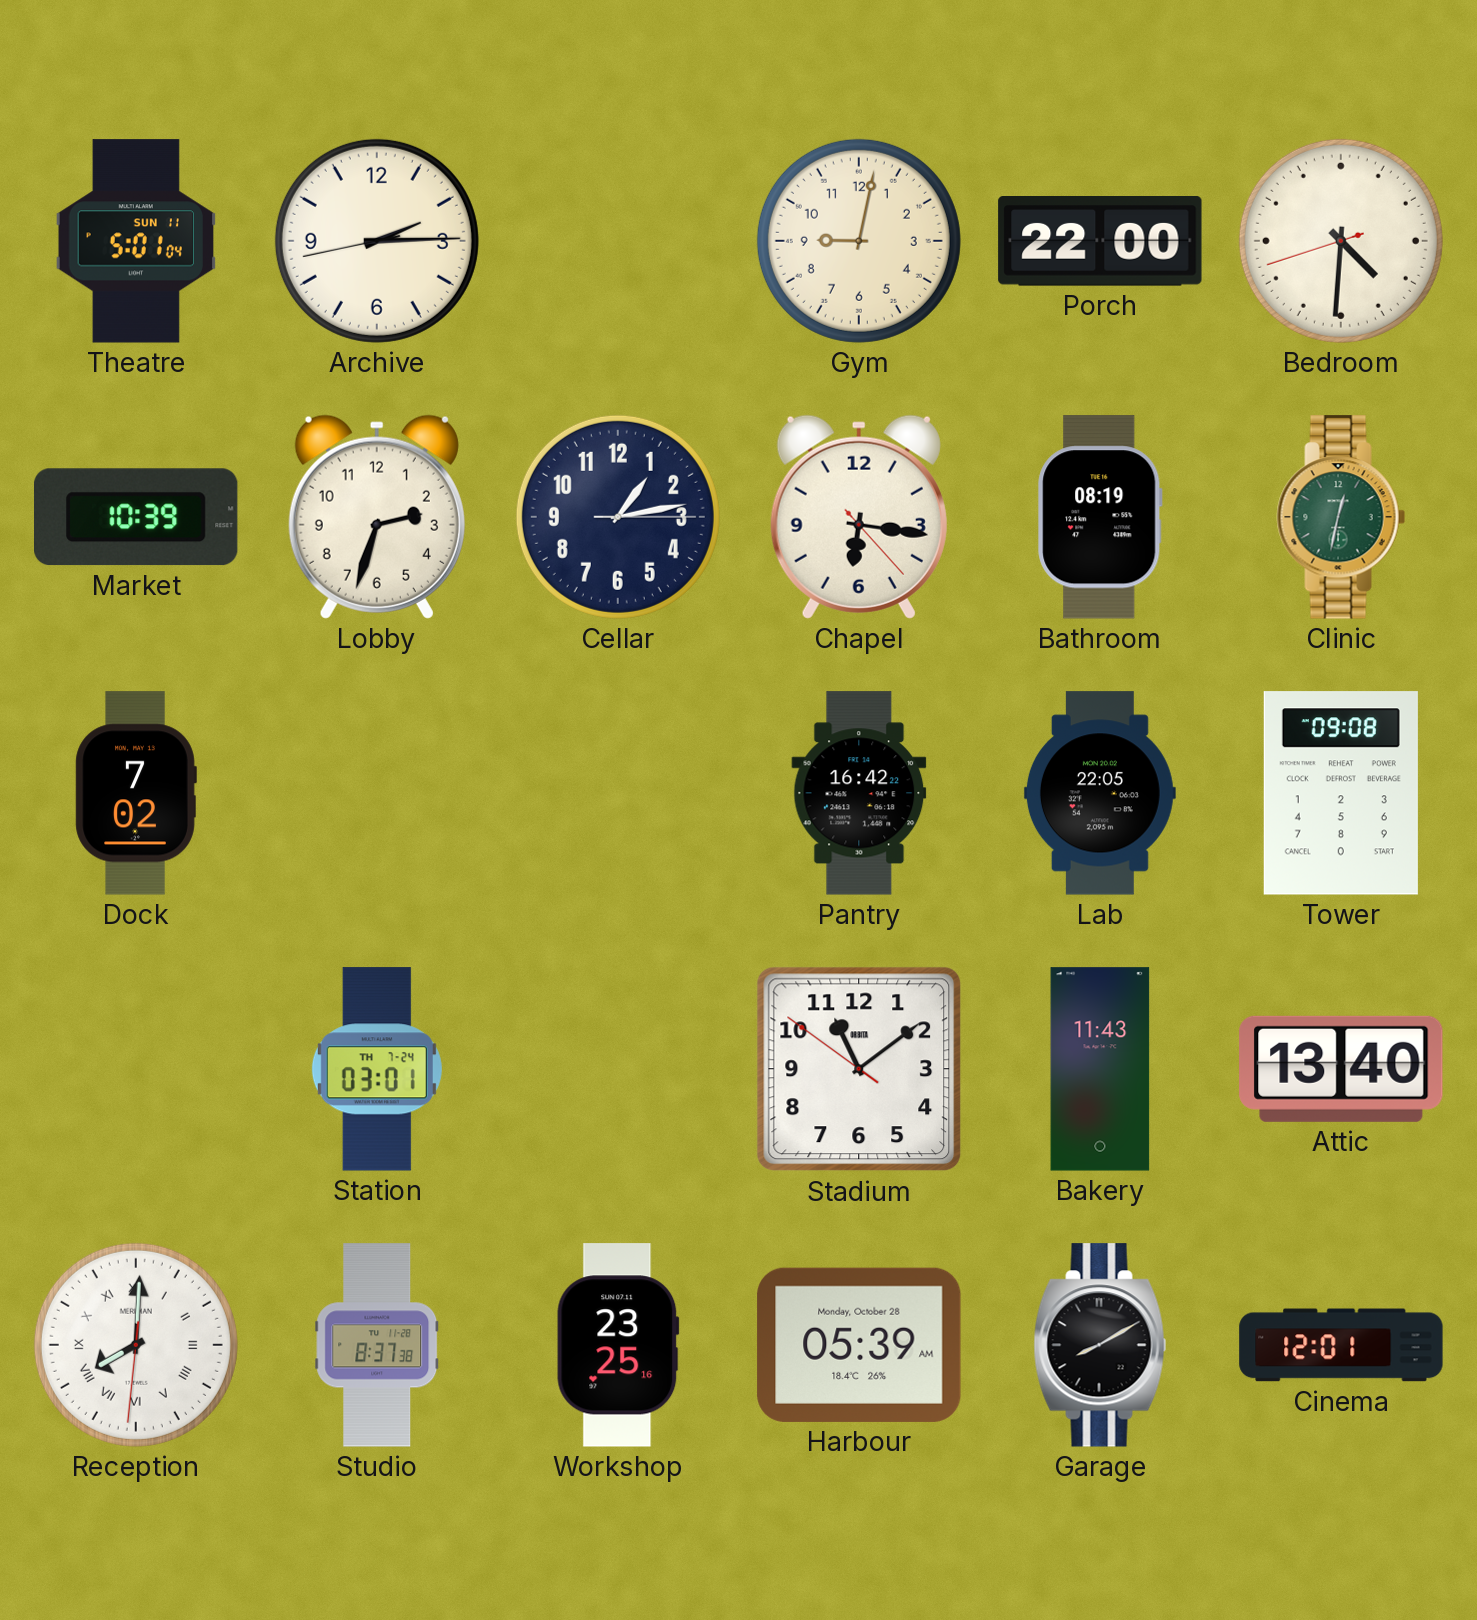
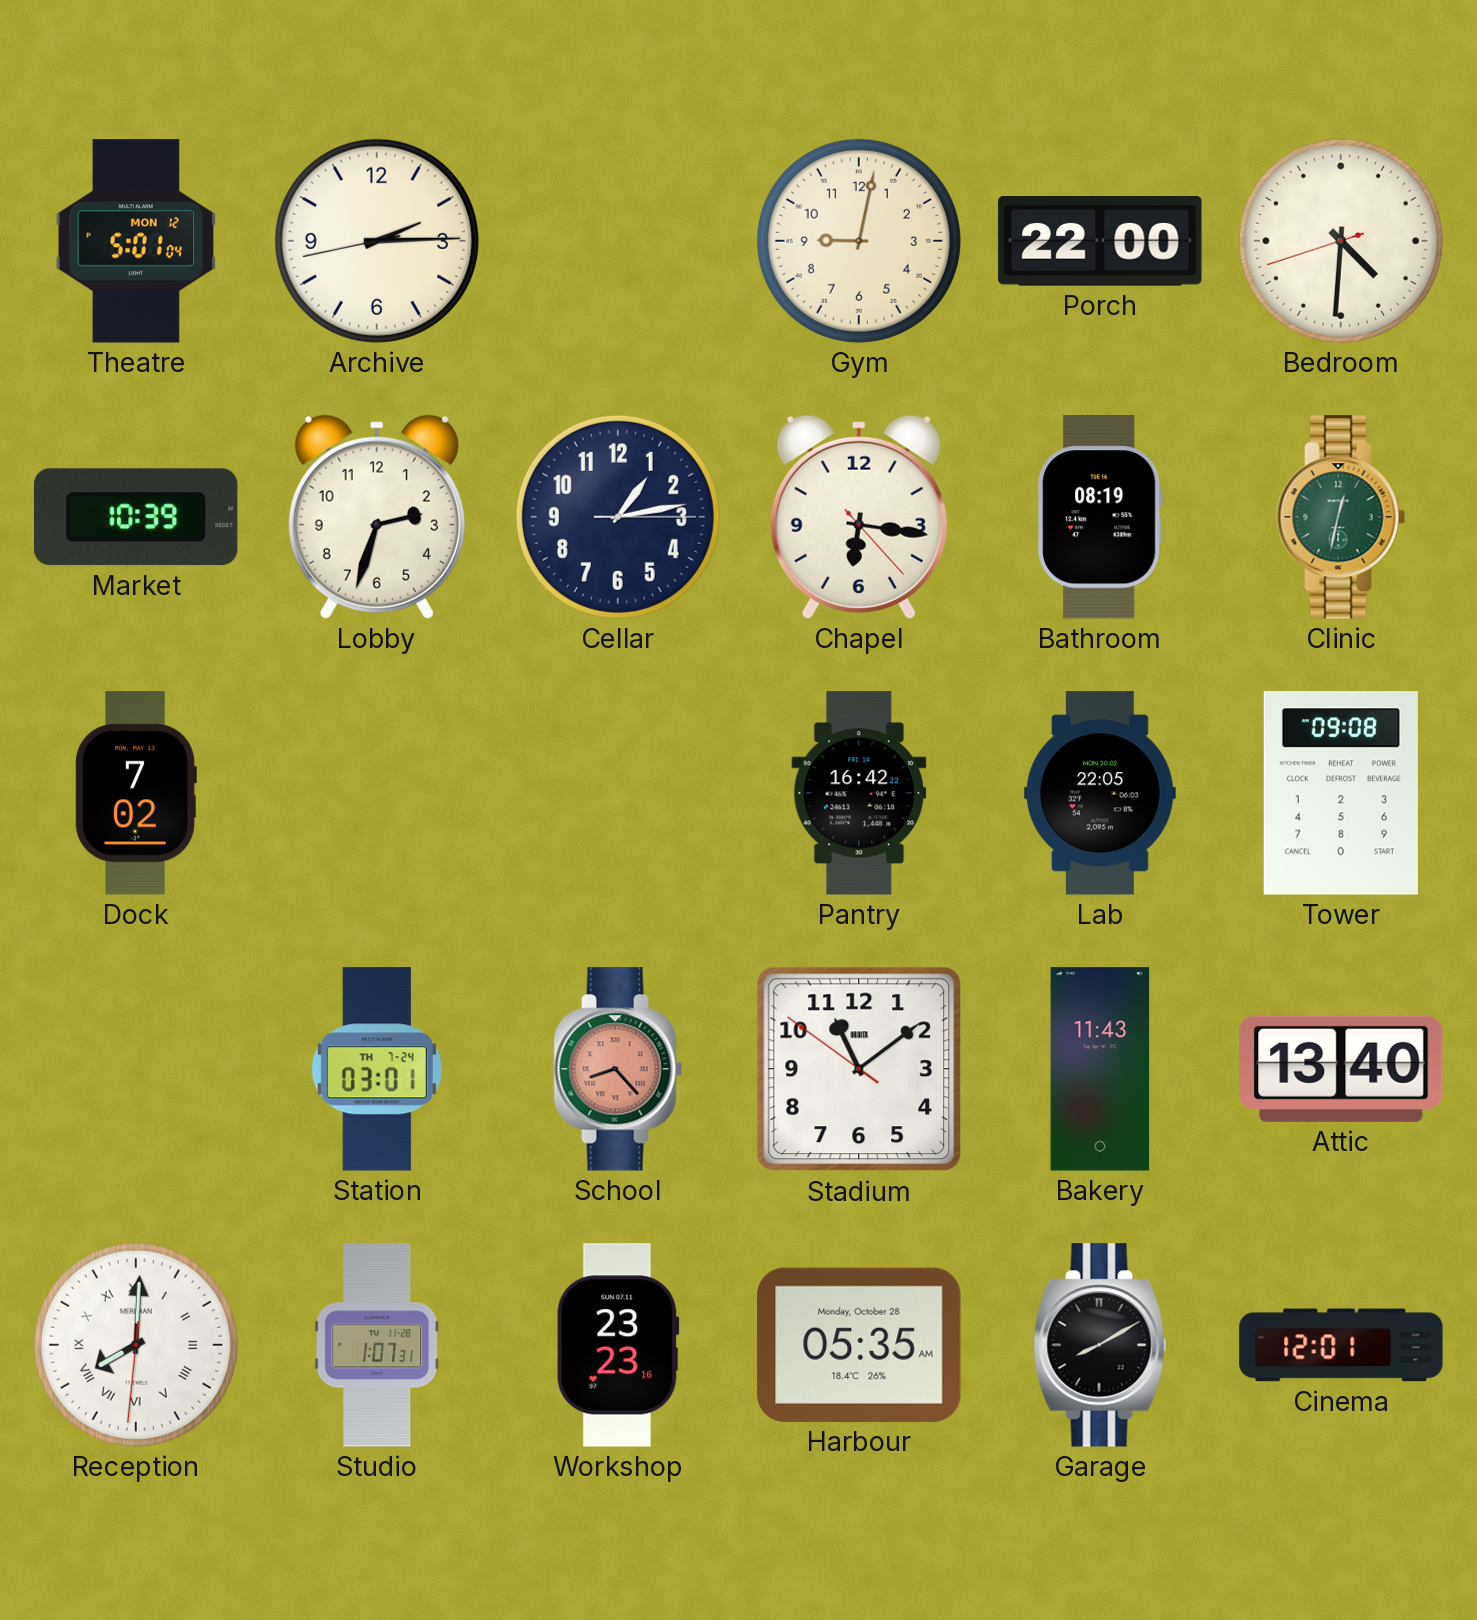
Theatre date: SUN 11 -> MON 12 (135, 241)
School: none -> 8:23 (618, 1069)
Studio: 8:37 -> 1:07 (377, 1345)
Workshop: 23:25 -> 23:23 (618, 1345)
Harbour: 05:39 -> 05:35 (859, 1345)
